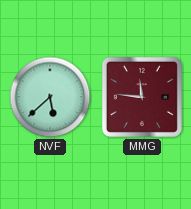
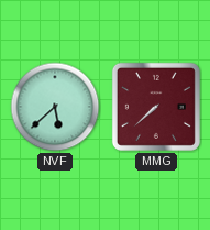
MMG: 11:46 -> 7:38 (156, 107)
